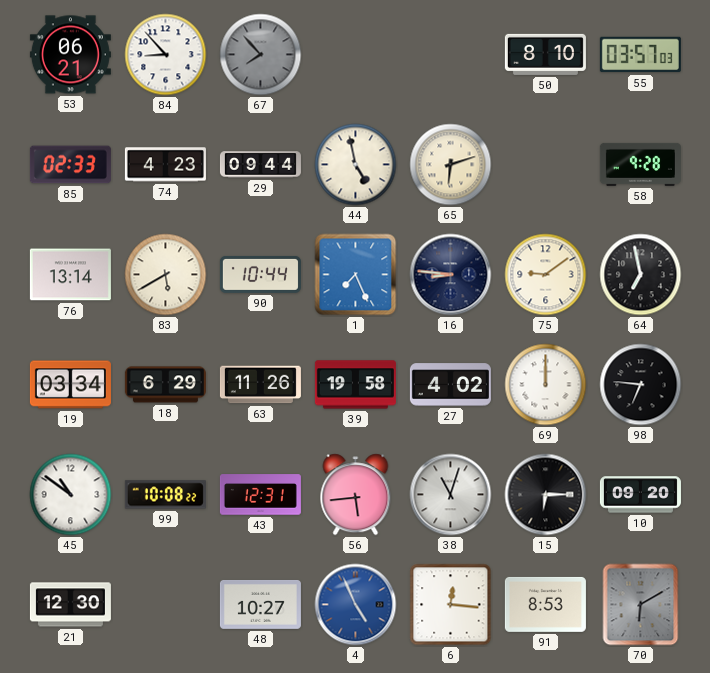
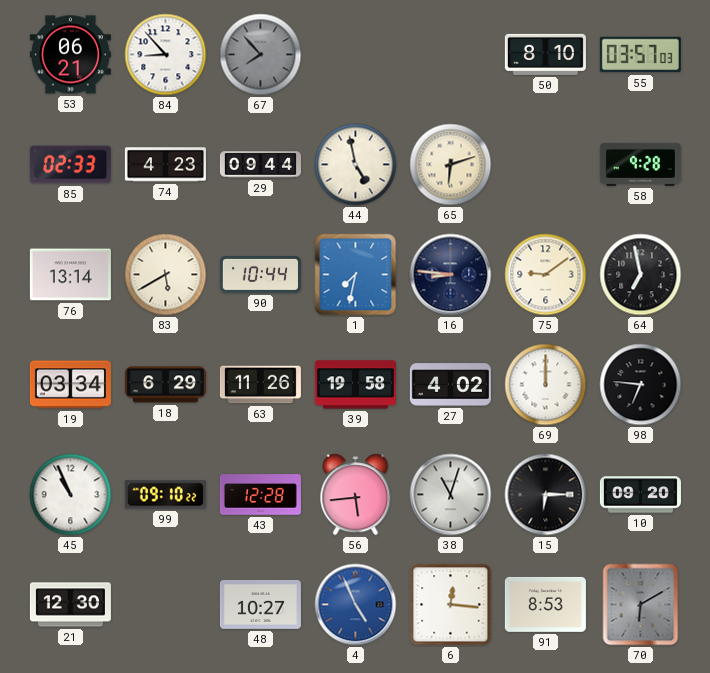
1: 7:26 -> 7:32 (356, 275)
45: 10:51 -> 10:56 (71, 495)
99: 10:08 -> 09:10 (165, 495)
43: 12:31 -> 12:28 (260, 495)
